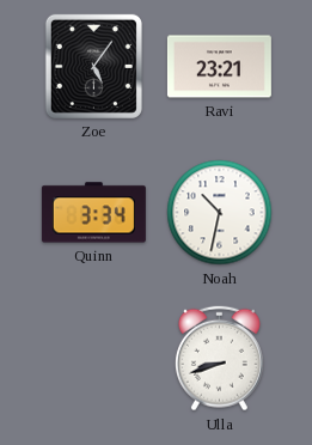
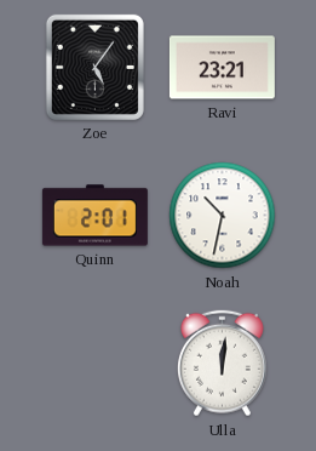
Quinn: 3:34 -> 2:01 (94, 216)
Ulla: 8:42 -> 12:01 (222, 364)
